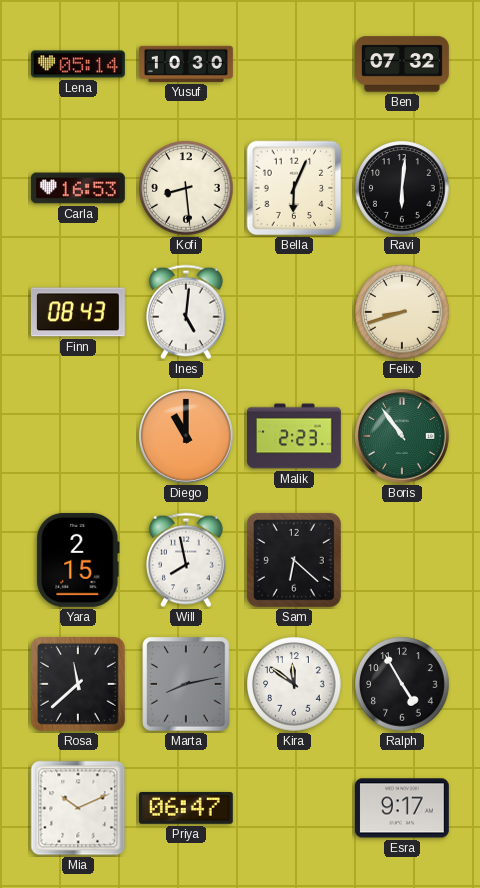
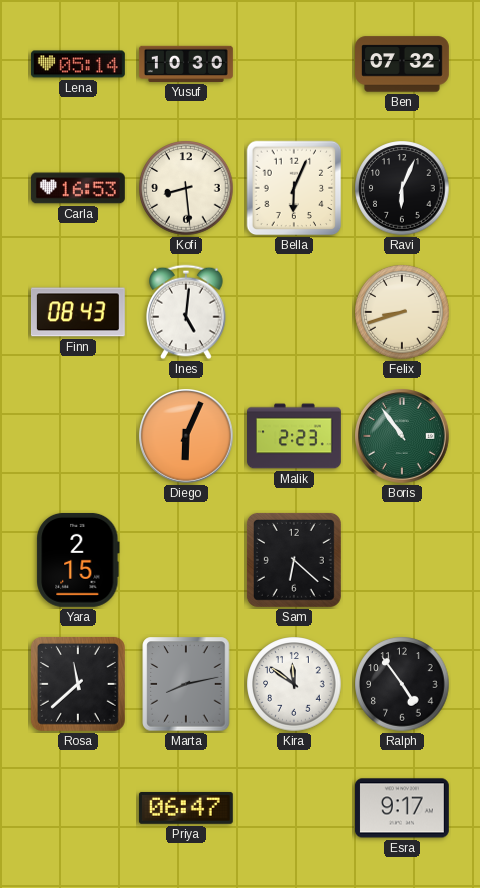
Ravi: 6:01 -> 6:04 (402, 188)
Diego: 11:00 -> 6:04 (187, 437)
Will: 7:58 -> none (186, 560)
Ralph: 4:55 -> 4:54 (402, 684)
Mia: 10:11 -> none (78, 808)
